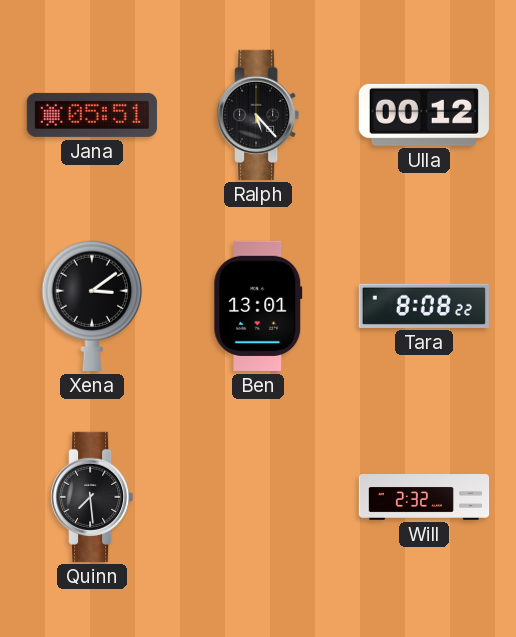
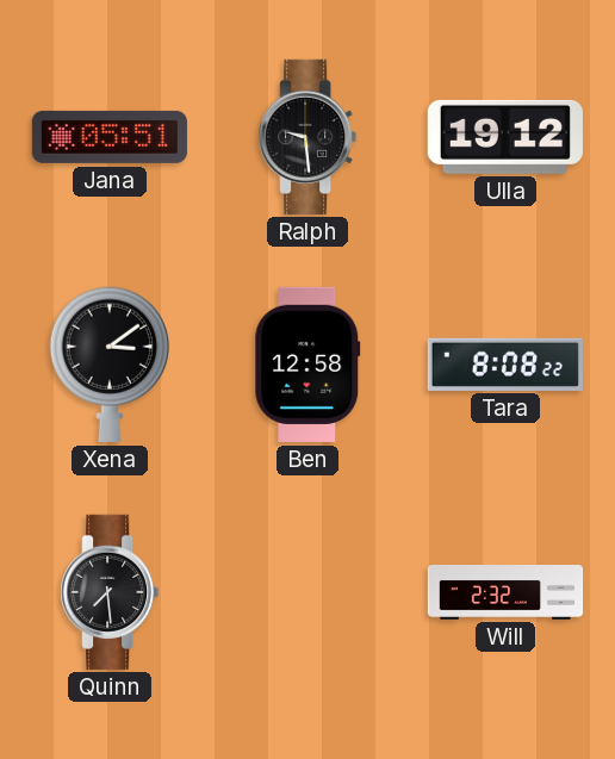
Ralph: 5:23 -> 9:29 (307, 137)
Ulla: 00:12 -> 19:12 (505, 137)
Ben: 13:01 -> 12:58 (307, 365)
